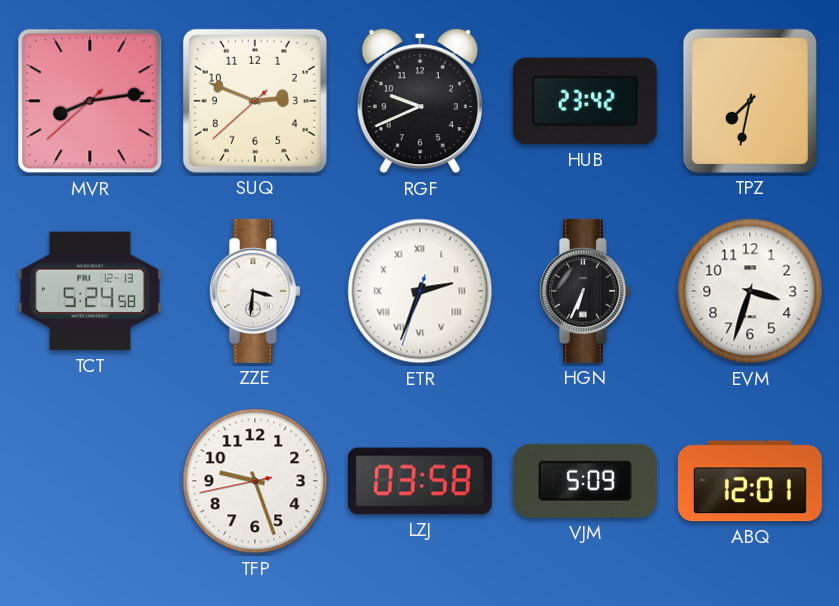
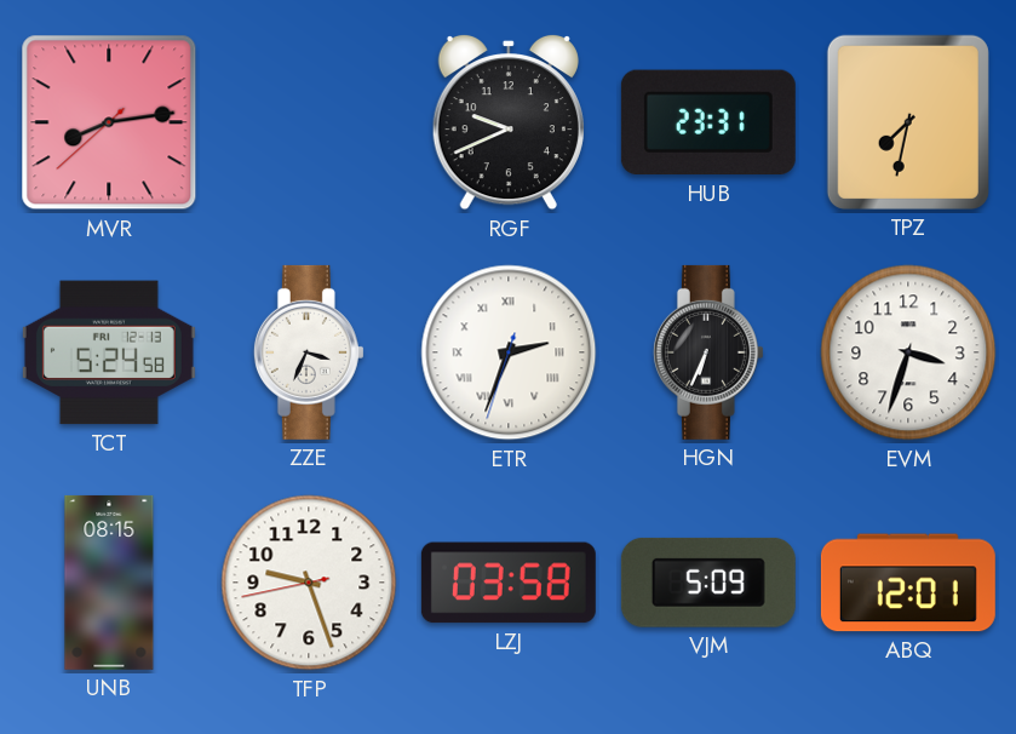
SUQ: 2:48 -> none (255, 101)
HUB: 23:42 -> 23:31 (708, 122)
ZZE: 3:31 -> 3:34 (309, 352)
UNB: none -> 08:15 (109, 583)
